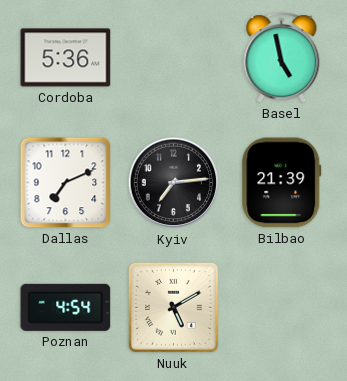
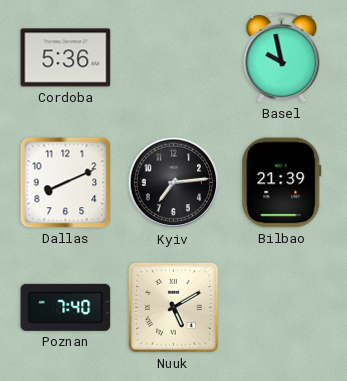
Basel: 4:58 -> 9:58 (282, 58)
Dallas: 7:11 -> 8:11 (66, 183)
Poznan: 4:54 -> 7:40 (66, 307)
